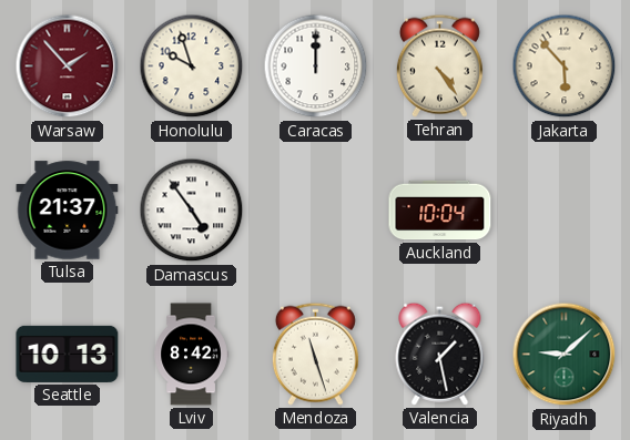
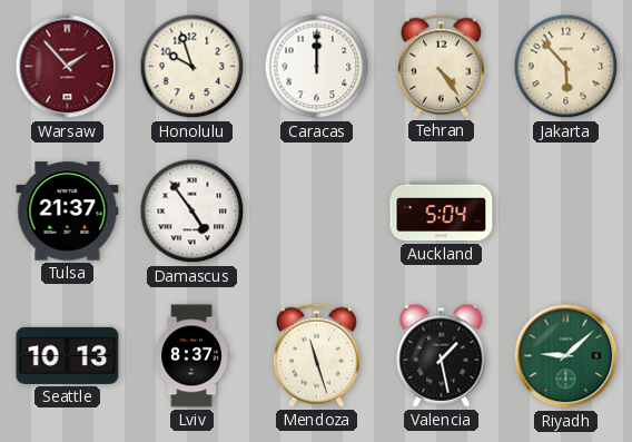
Auckland: 10:04 -> 5:04 (442, 212)
Lviv: 8:42 -> 8:37 (191, 356)
